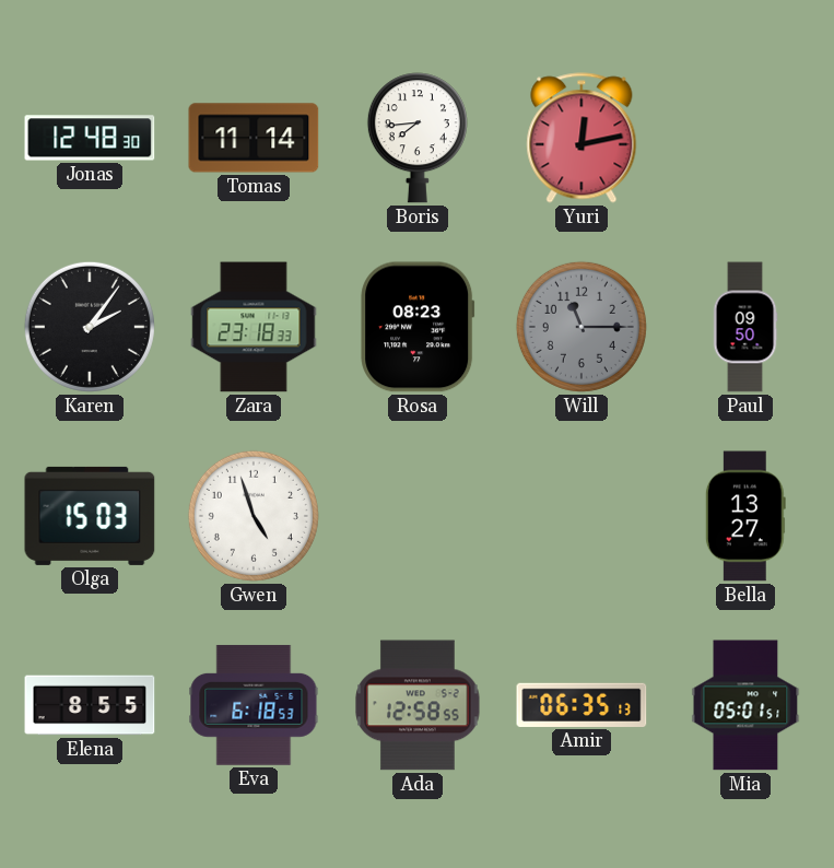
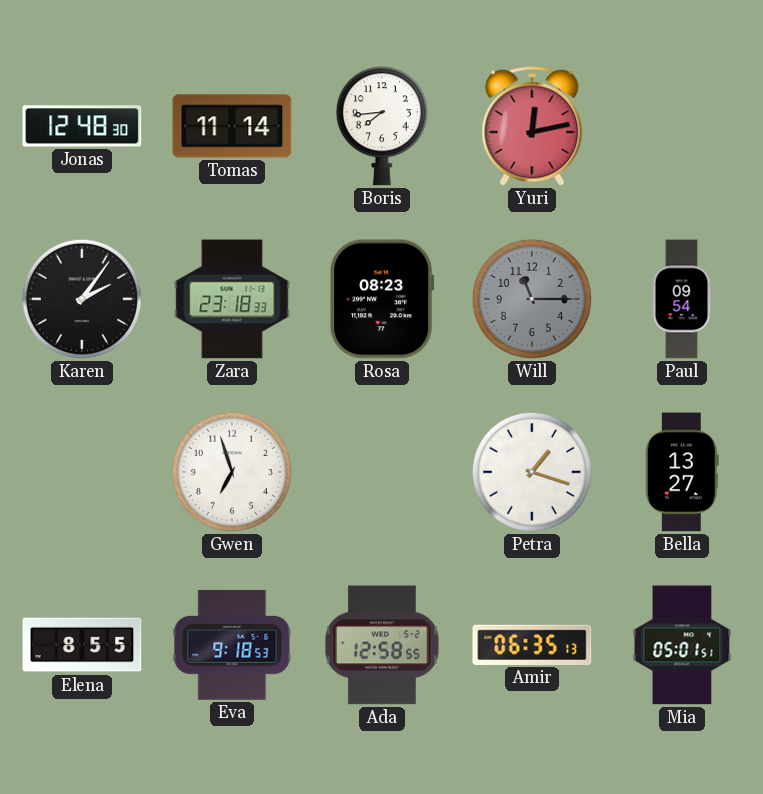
Paul: 09:50 -> 09:54 (682, 299)
Olga: 15:03 -> none (90, 516)
Gwen: 4:57 -> 6:57 (232, 472)
Petra: none -> 1:18 (532, 472)
Eva: 6:18 -> 9:18 (232, 645)
